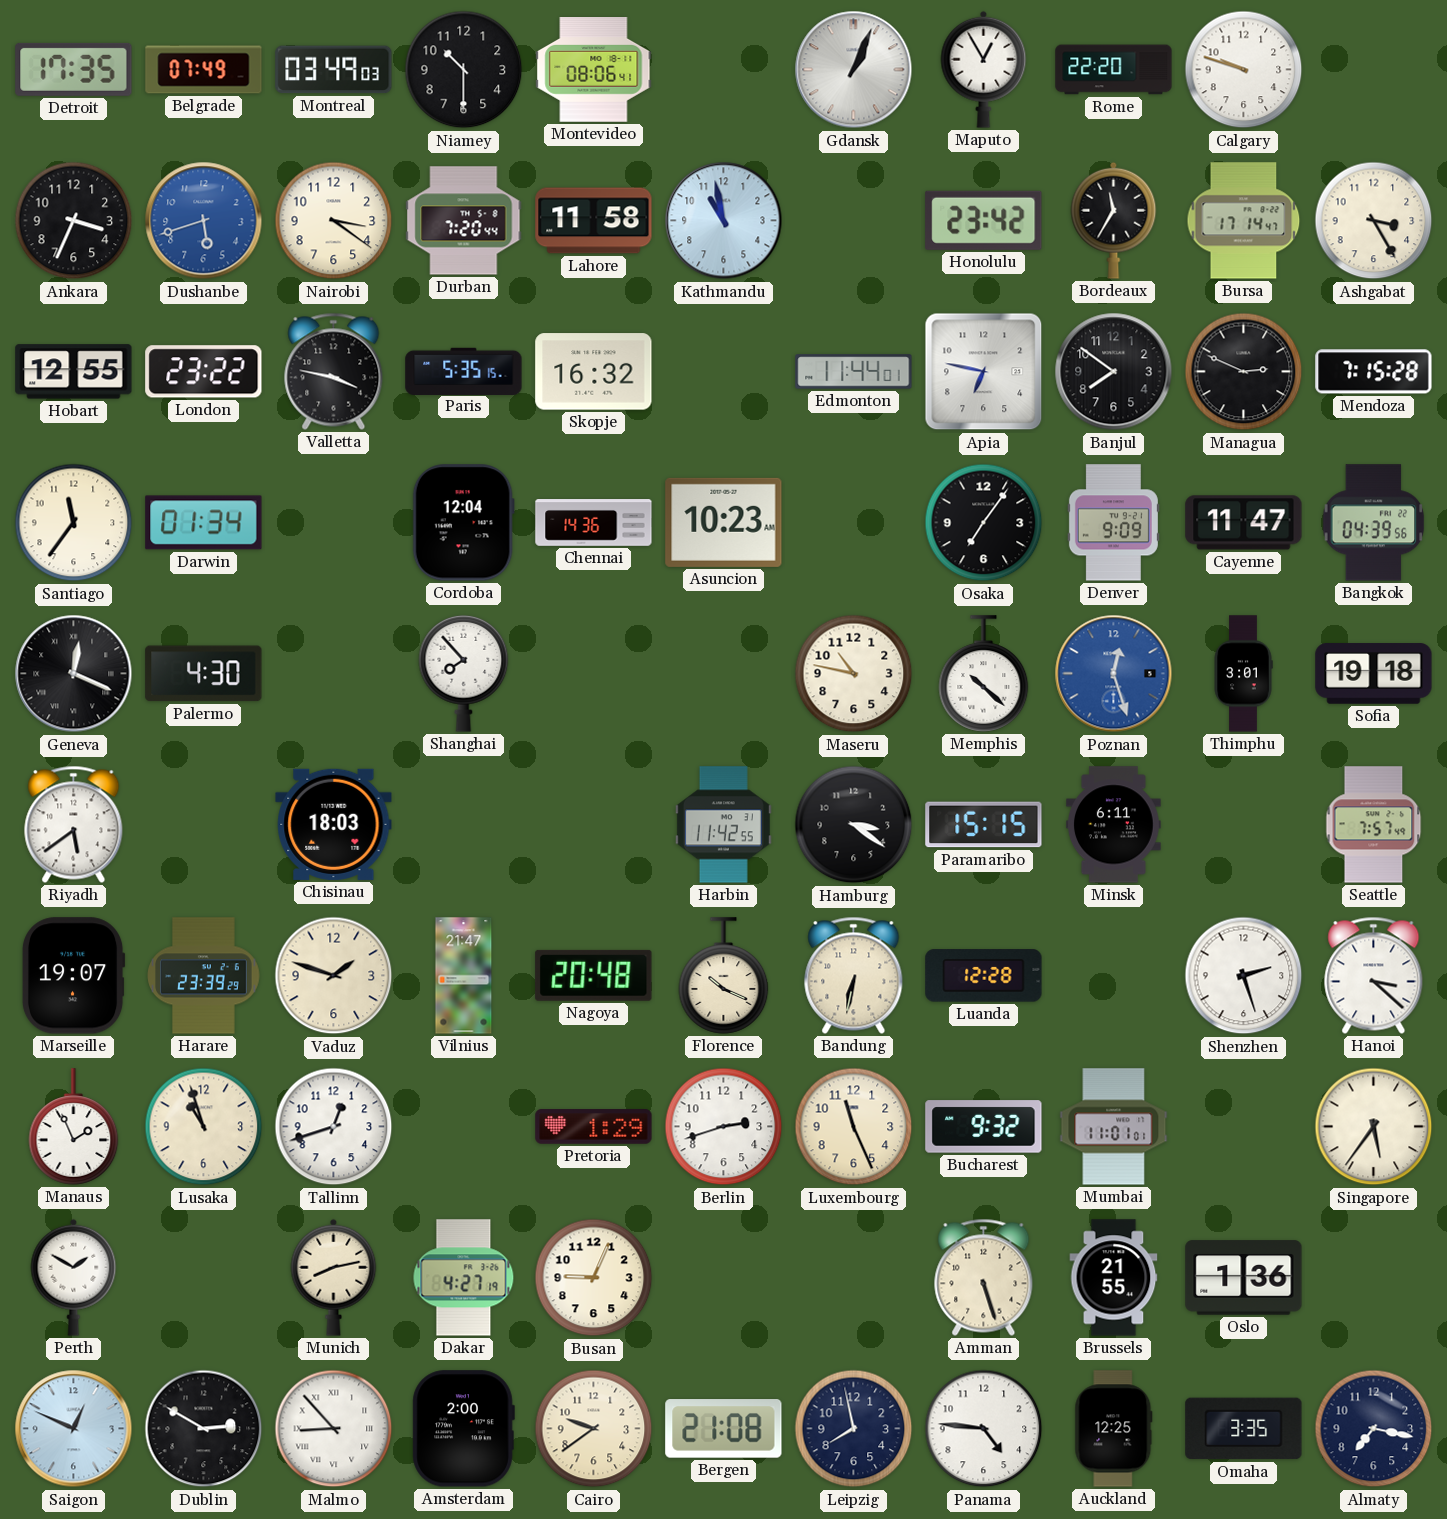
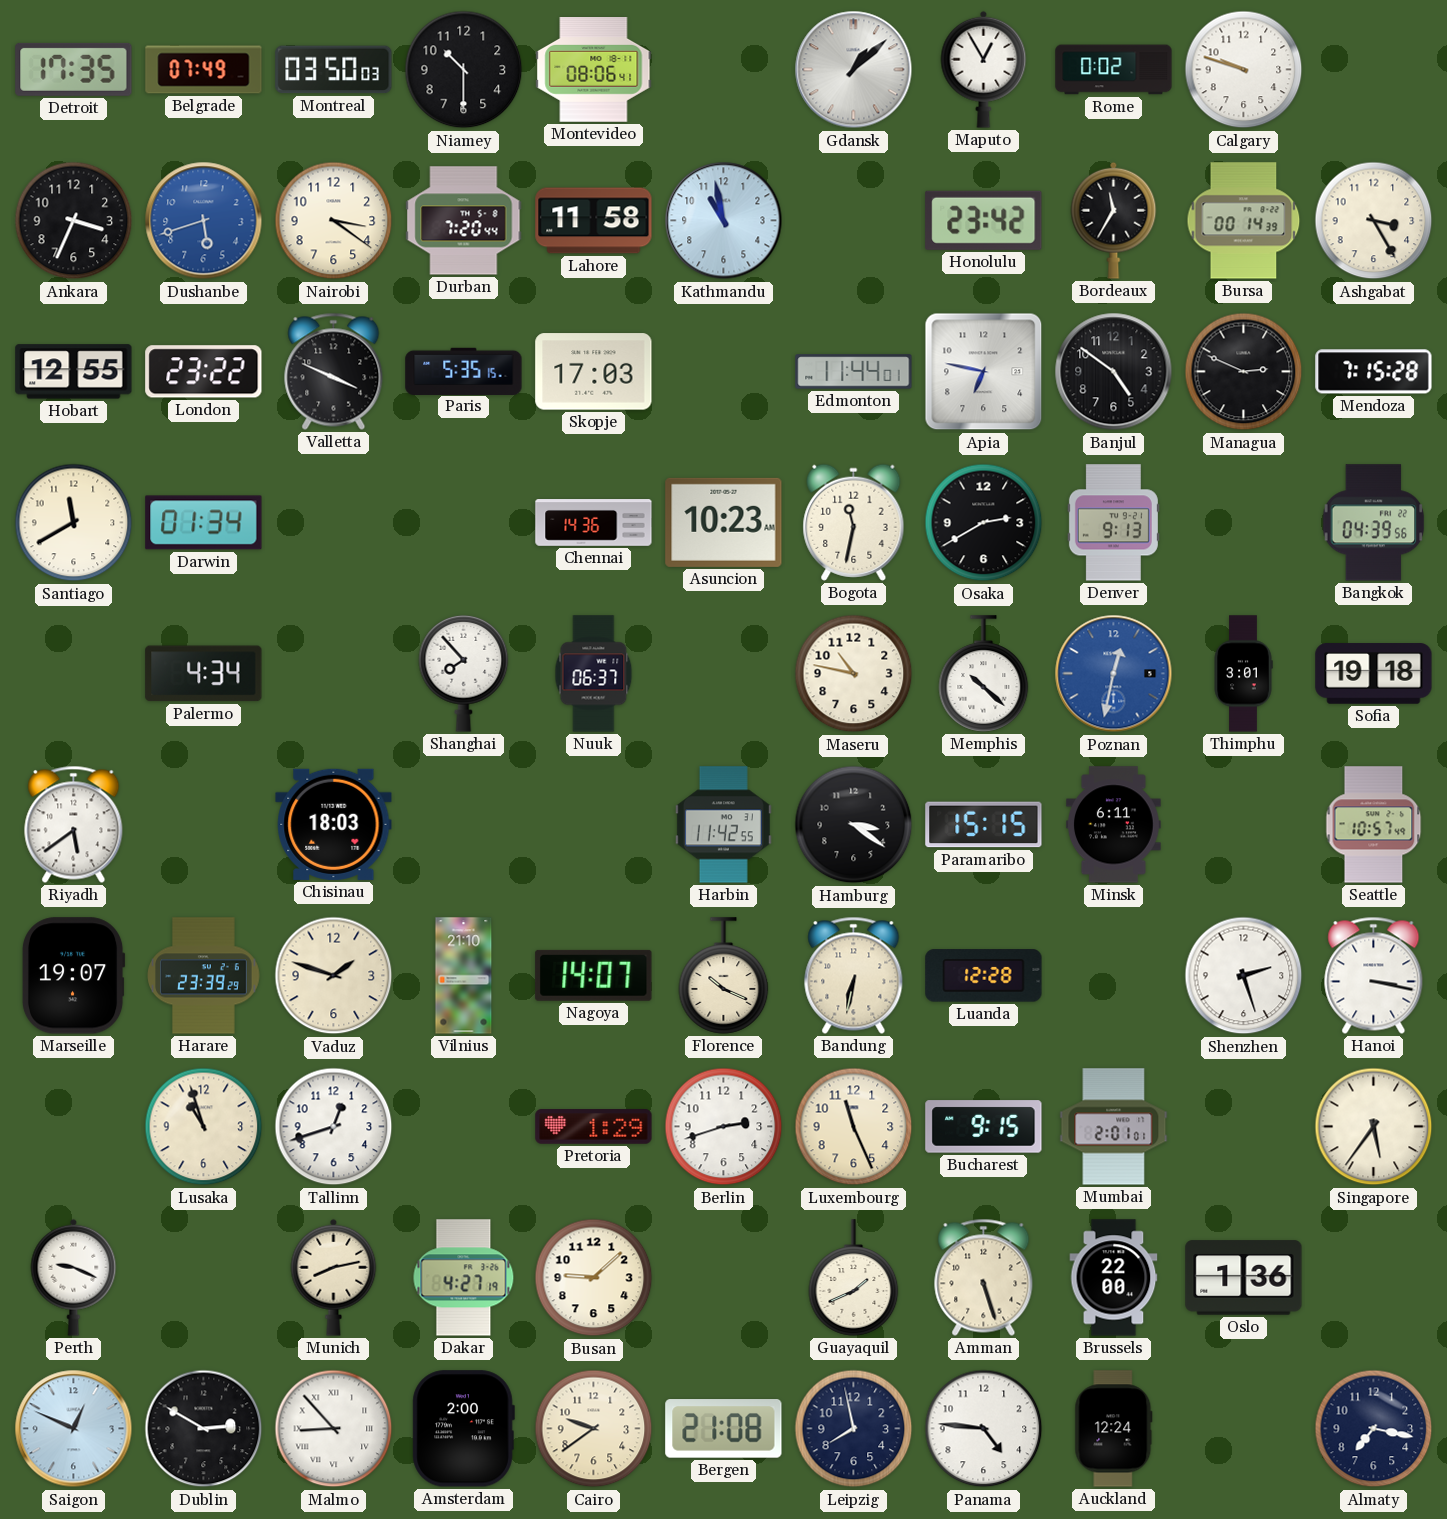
Montreal: 03:49 -> 03:50 (334, 70)
Gdansk: 1:04 -> 1:08 (854, 70)
Rome: 22:20 -> 0:02 (1114, 70)
Bursa: 17:14 -> 00:14 (1244, 221)
Valletta: 3:47 -> 3:49 (334, 371)
Skopje: 16:32 -> 17:03 (594, 372)
Banjul: 7:51 -> 4:51 (1114, 372)
Santiago: 11:36 -> 11:40 (74, 523)
Cordoba: 12:04 -> none (463, 523)
Bogota: none -> 11:32 (854, 522)
Osaka: 7:06 -> 2:40 (984, 523)
Denver: 9:09 -> 9:13 (1113, 523)
Cayenne: 11:47 -> none (1244, 523)
Geneva: 12:19 -> none (74, 674)
Palermo: 4:30 -> 4:34 (204, 674)
Nuuk: none -> 06:37 (594, 674)
Poznan: 12:27 -> 12:32 (1114, 674)
Seattle: 7:57 -> 10:57 (1374, 825)
Vilnius: 21:47 -> 21:10 (464, 976)
Nagoya: 20:48 -> 14:07 (594, 975)
Hanoi: 3:22 -> 3:17 (1374, 975)
Manaus: 1:56 -> none (74, 1127)
Bucharest: 9:32 -> 9:15 (984, 1127)
Mumbai: 11:01 -> 2:01 (1114, 1127)
Perth: 1:50 -> 9:19 (74, 1277)
Busan: 9:04 -> 9:08 (594, 1278)
Guayaquil: none -> 1:41 (854, 1278)
Brussels: 21:55 -> 22:00 (1114, 1278)
Auckland: 12:25 -> 12:24 (1114, 1429)
Omaha: 3:35 -> none (1244, 1429)
